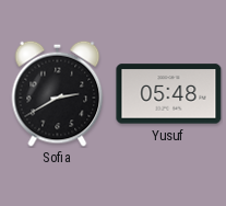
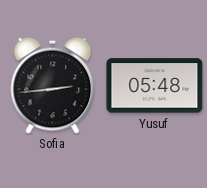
Sofia: 2:40 -> 2:44 (53, 85)
